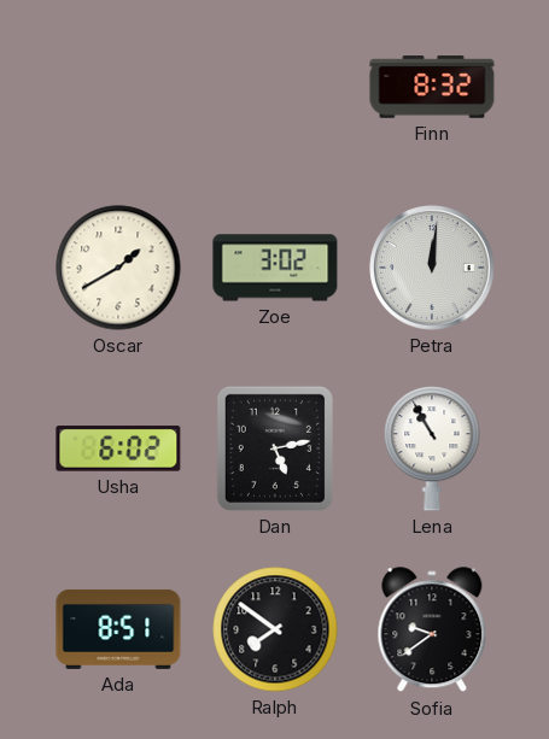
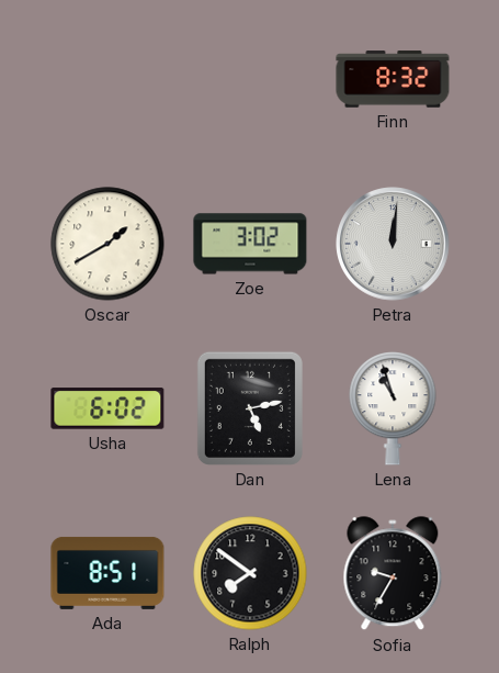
Lena: 10:55 -> 10:57 (393, 408)
Sofia: 9:39 -> 9:35 (393, 574)
